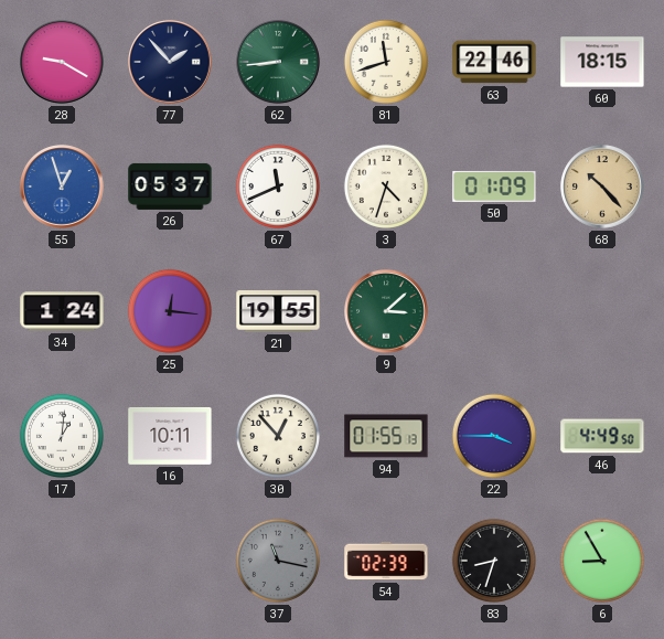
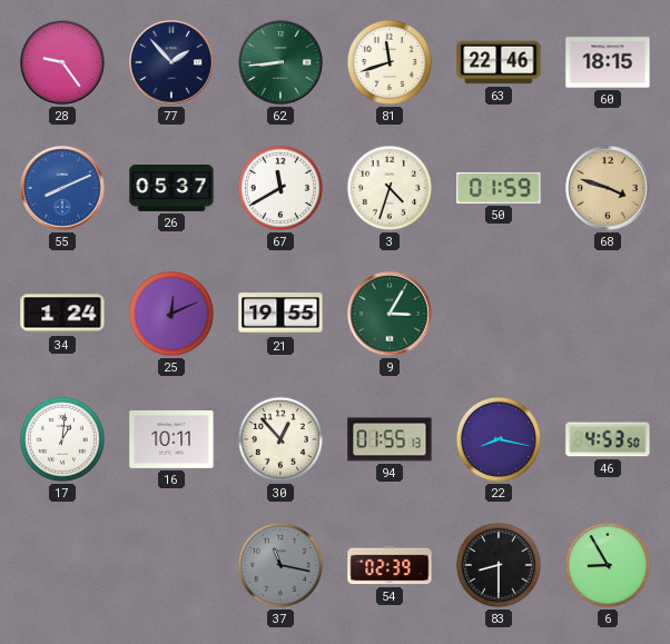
28: 9:20 -> 9:24 (62, 62)
55: 12:57 -> 8:11 (62, 188)
67: 11:41 -> 11:40 (280, 188)
50: 01:09 -> 01:59 (499, 188)
68: 10:23 -> 3:48 (608, 188)
25: 12:16 -> 12:11 (171, 314)
9: 3:08 -> 3:05 (390, 314)
22: 3:45 -> 8:17 (499, 439)
46: 4:49 -> 4:53 (608, 439)
83: 8:33 -> 8:30 (499, 565)
